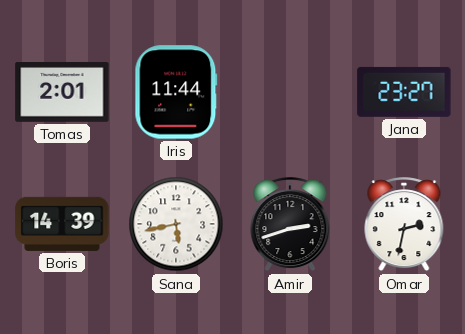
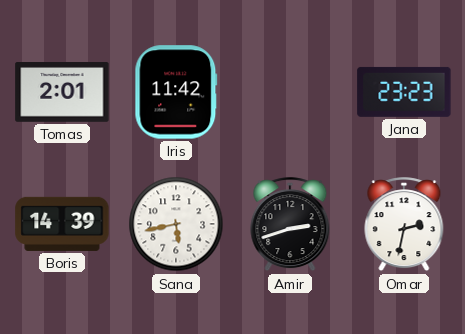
Iris: 11:44 -> 11:42 (176, 92)
Jana: 23:27 -> 23:23 (404, 92)
